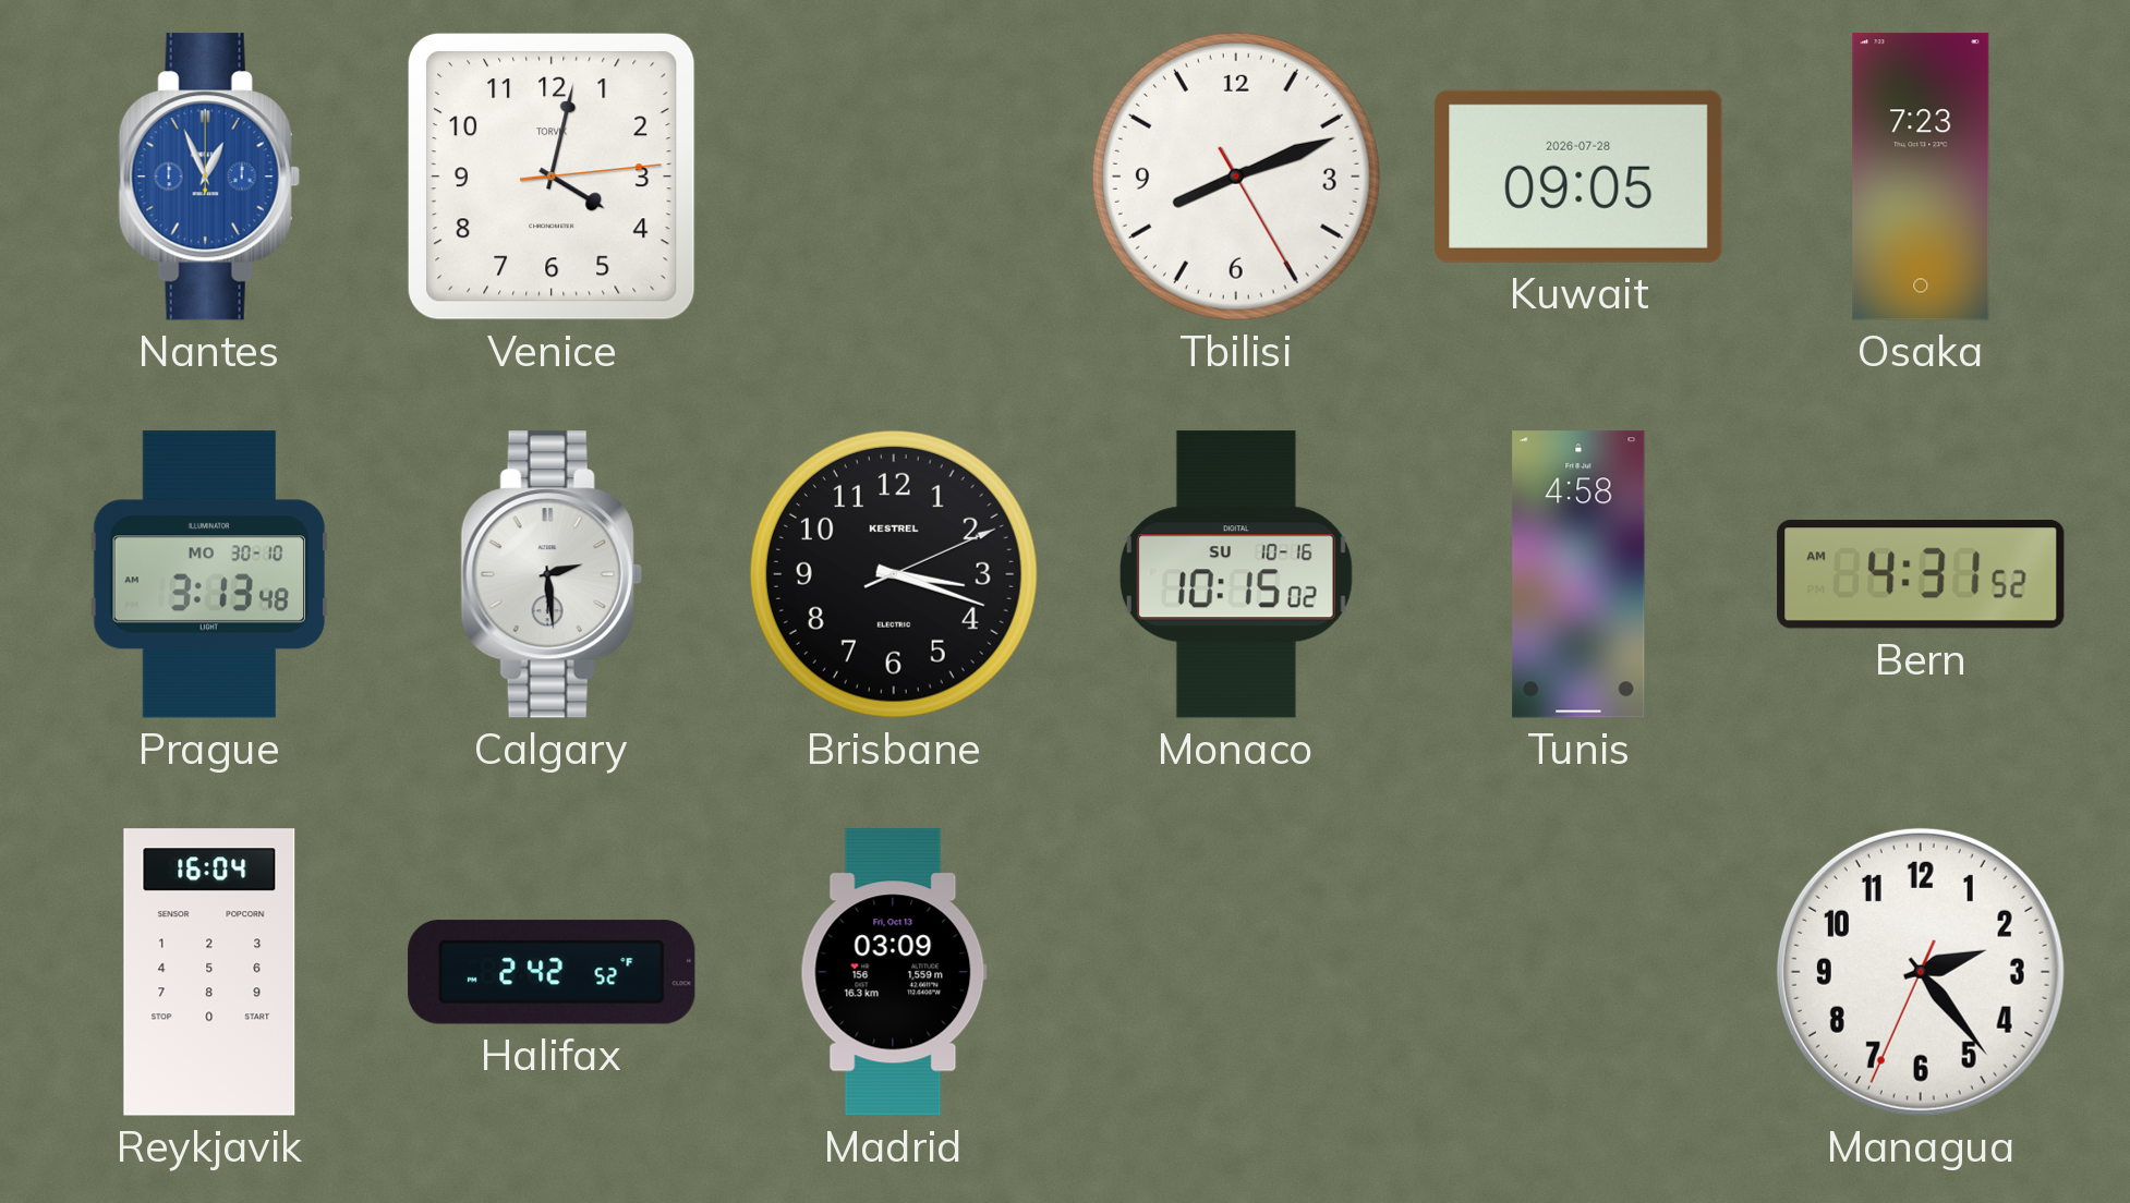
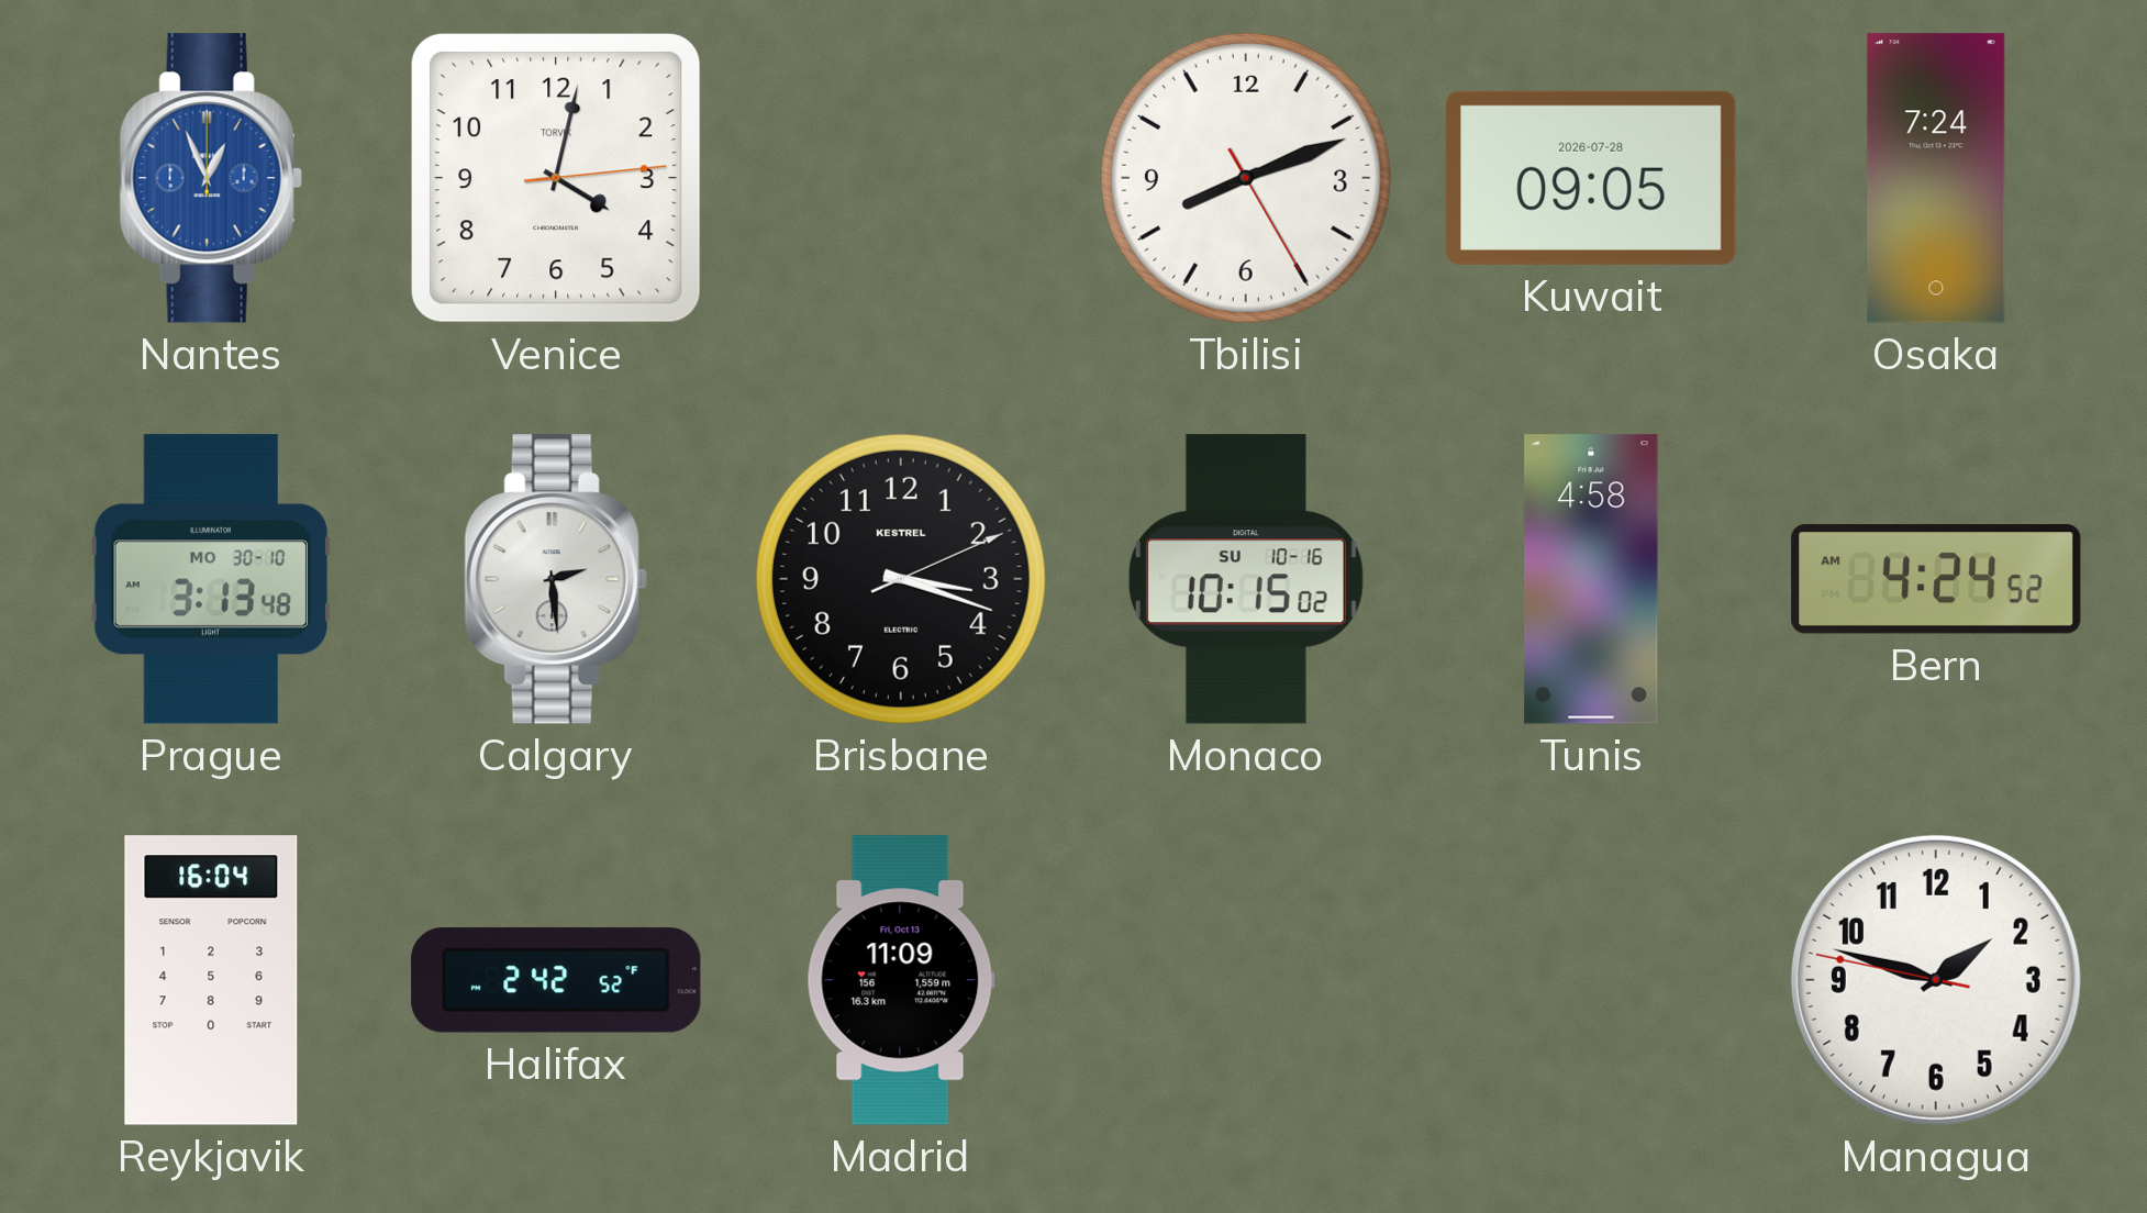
Osaka: 7:23 -> 7:24 (1936, 178)
Bern: 4:31 -> 4:24 (1936, 579)
Madrid: 03:09 -> 11:09 (901, 980)
Managua: 2:23 -> 1:47 (1936, 980)
